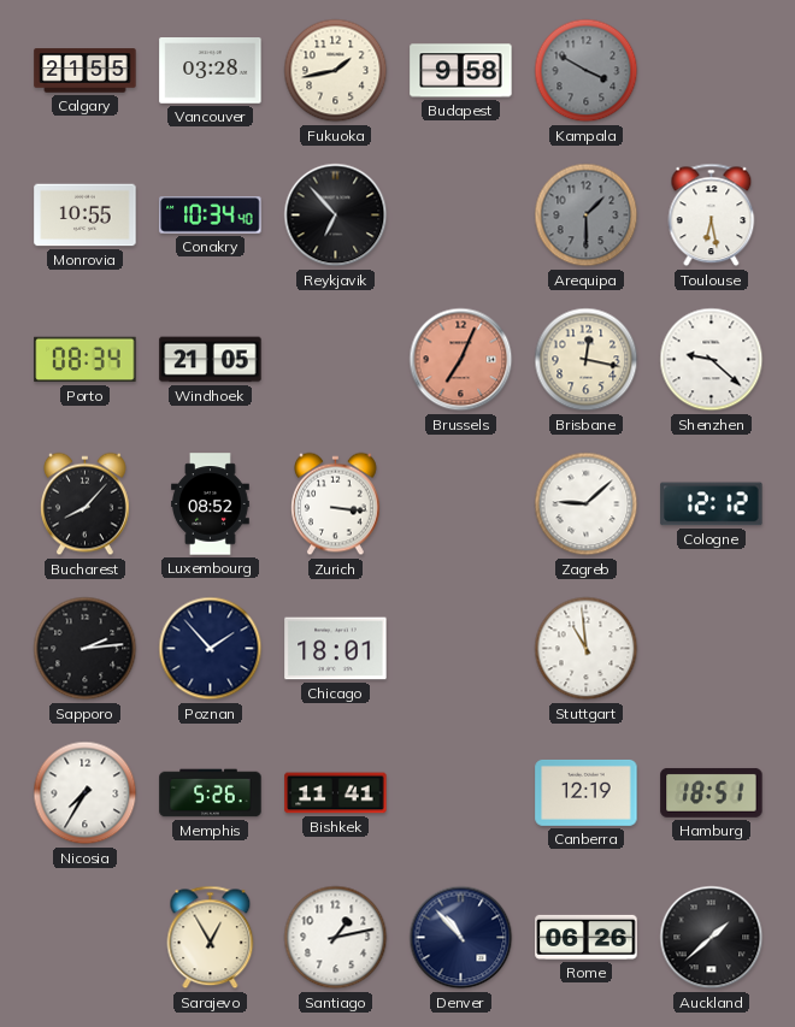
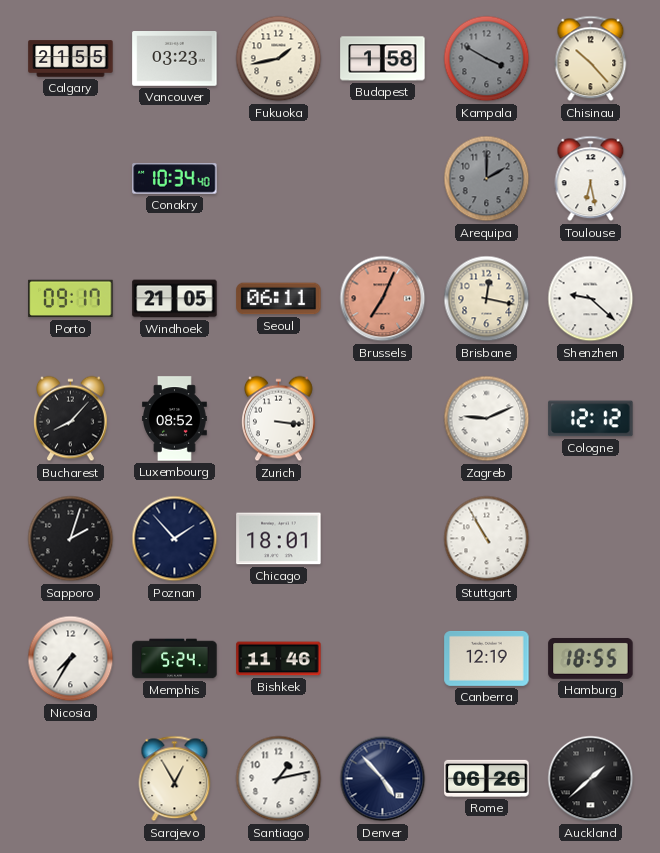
Vancouver: 03:28 -> 03:23 (175, 59)
Budapest: 9:58 -> 1:58 (383, 59)
Chisinau: none -> 10:23 (591, 59)
Monrovia: 10:55 -> none (86, 216)
Reykjavik: 6:53 -> none (336, 216)
Arequipa: 1:30 -> 2:00 (487, 179)
Porto: 08:34 -> 09:17 (71, 299)
Seoul: none -> 06:11 (279, 299)
Zagreb: 9:08 -> 9:11 (487, 419)
Sapporo: 2:14 -> 2:03 (71, 539)
Stuttgart: 10:59 -> 10:55 (487, 539)
Memphis: 5:26 -> 5:24 (175, 659)
Bishkek: 11:41 -> 11:46 (279, 659)
Hamburg: 18:51 -> 18:55 (591, 658)
Denver: 10:53 -> 4:53 (383, 779)
